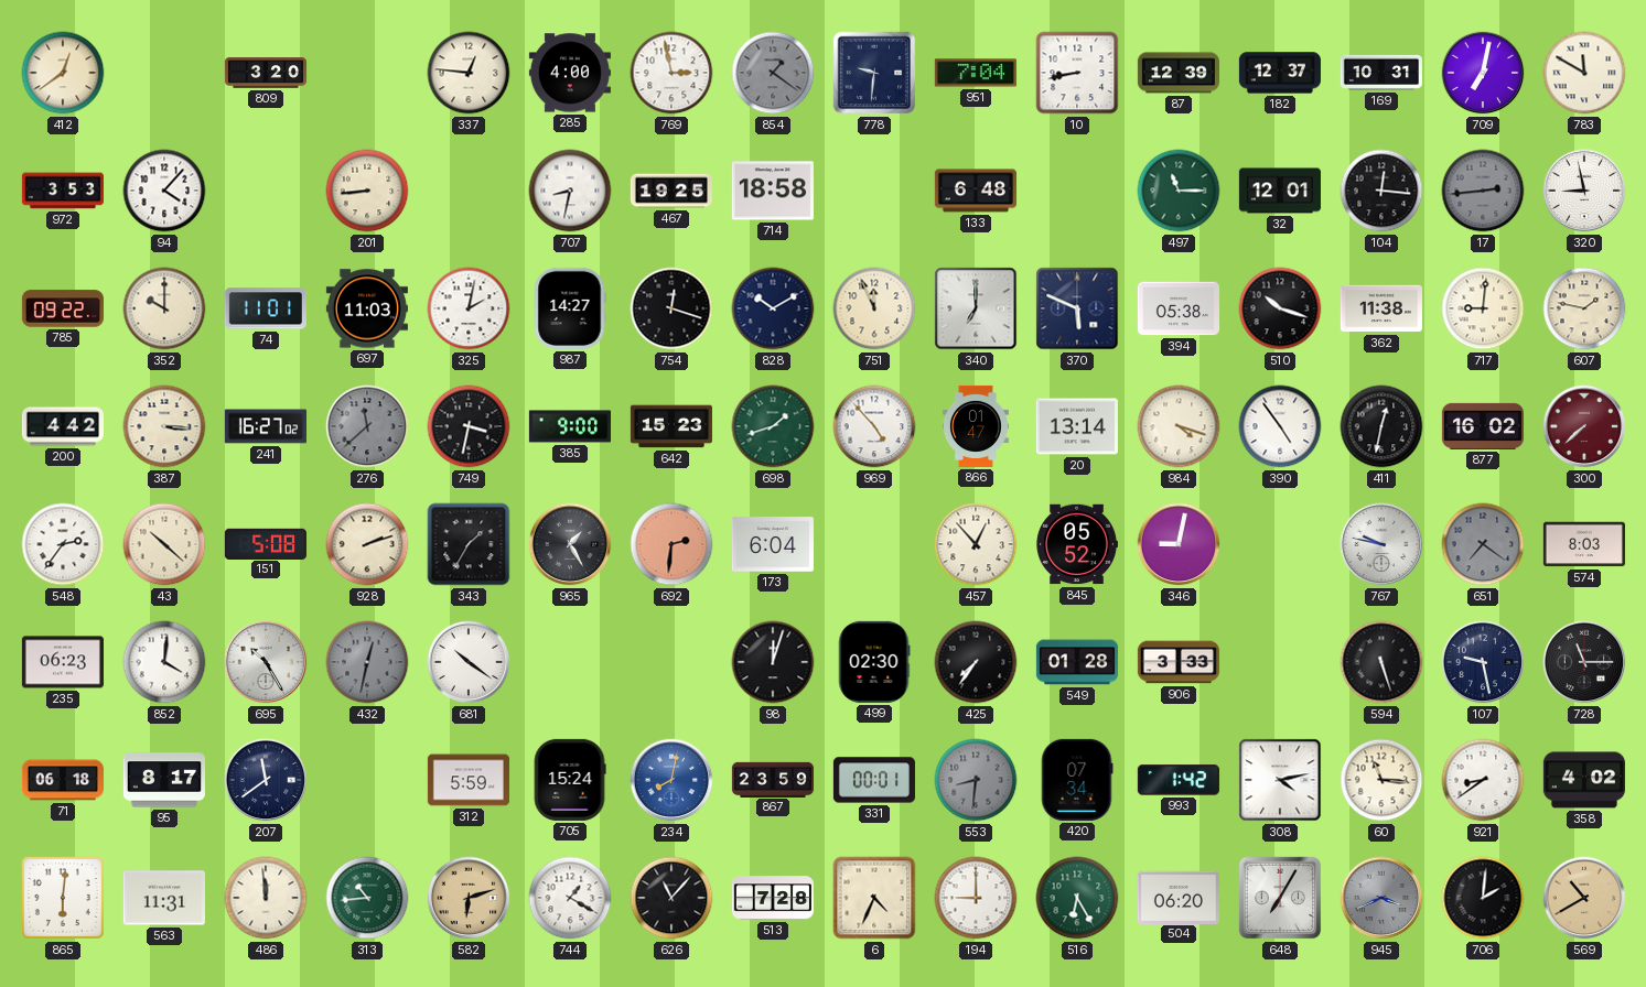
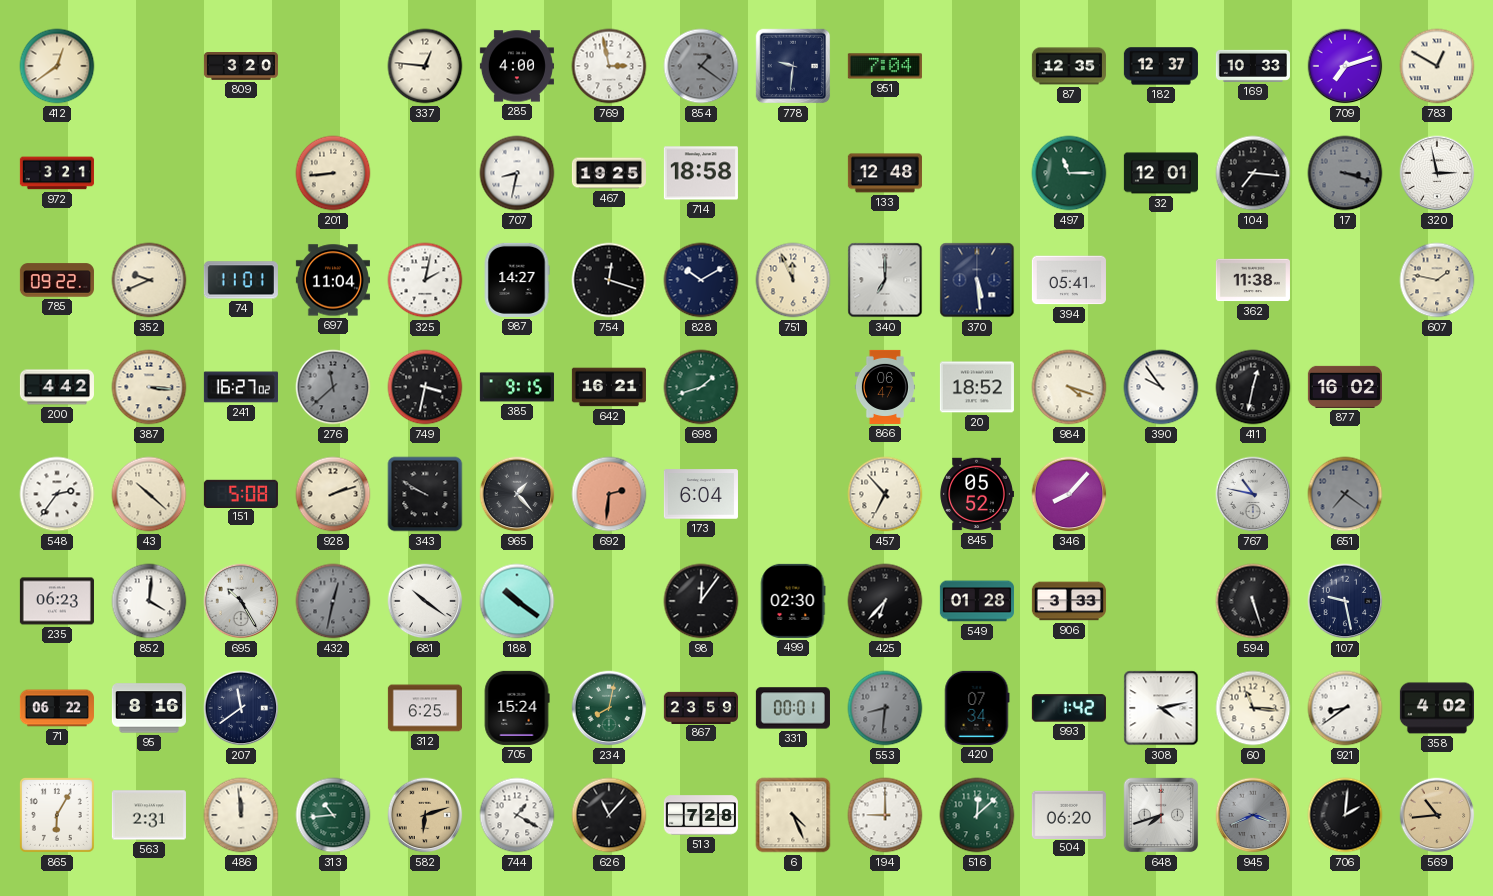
10: 8:43 -> none (1077, 73)
87: 12:39 -> 12:35 (1069, 66)
169: 10:31 -> 10:33 (1253, 66)
709: 7:02 -> 7:12 (1345, 66)
783: 11:50 -> 12:50 (1437, 66)
972: 3:53 -> 3:21 (57, 173)
94: 4:07 -> none (164, 191)
133: 6:48 -> 12:48 (885, 173)
104: 12:16 -> 7:16 (1253, 173)
17: 2:44 -> 3:18 (1345, 173)
320: 8:58 -> 2:58 (1437, 173)
352: 10:00 -> 9:41 (149, 280)
697: 11:03 -> 11:04 (333, 280)
370: 5:49 -> 5:29 (977, 280)
394: 05:38 -> 05:41 (1069, 280)
510: 10:18 -> none (1280, 308)
717: 9:01 -> none (1483, 308)
385: 9:00 -> 9:15 (517, 387)
642: 15:23 -> 16:21 (609, 387)
969: 4:53 -> none (874, 426)
866: 01:47 -> 06:47 (885, 387)
20: 13:14 -> 18:52 (977, 387)
390: 4:54 -> 9:54 (1161, 387)
300: 7:38 -> none (1584, 426)
343: 1:35 -> 9:50 (425, 494)
965: 1:25 -> 1:23 (517, 494)
457: 12:53 -> 6:53 (885, 494)
346: 9:02 -> 8:07 (1069, 494)
767: 9:47 -> 10:47 (1253, 494)
574: 8:03 -> none (1584, 544)
188: none -> 10:21 (517, 601)
98: 12:03 -> 12:06 (701, 601)
425: 7:36 -> 6:37 (885, 601)
728: 11:15 -> none (1584, 662)
71: 06:18 -> 06:22 (57, 708)
95: 8:17 -> 8:16 (149, 708)
312: 5:59 -> 6:25 (425, 708)
234 dial: blue -> green (609, 708)
865: 6:01 -> 6:05 (57, 815)
563: 11:31 -> 2:31 (149, 815)
6: 4:34 -> 4:26 (793, 815)
516: 6:25 -> 12:08 (977, 815)
648: 7:05 -> 7:42 (1161, 815)
569: 10:40 -> 10:44 (1437, 815)
